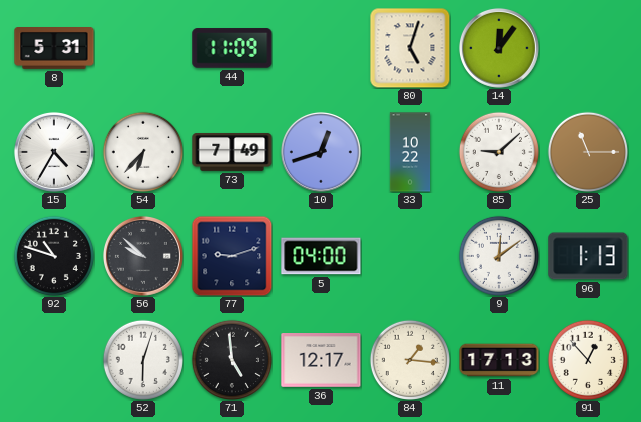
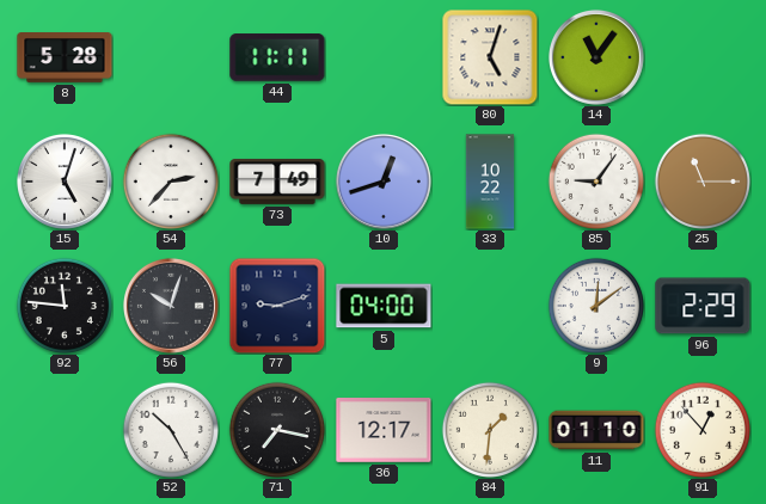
8: 5:31 -> 5:28 (65, 59)
44: 11:09 -> 11:11 (277, 57)
14: 12:06 -> 11:06 (596, 57)
15: 4:35 -> 5:03 (65, 182)
54: 6:37 -> 2:37 (171, 182)
85: 9:08 -> 9:06 (596, 182)
92: 10:48 -> 11:46 (65, 306)
56: 9:52 -> 10:03 (171, 306)
96: 1:13 -> 2:29 (703, 306)
52: 6:03 -> 10:25 (171, 430)
71: 4:59 -> 7:17 (277, 430)
84: 1:16 -> 1:31 (490, 430)
11: 17:13 -> 01:10 (596, 430)
